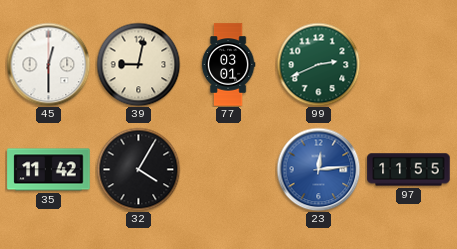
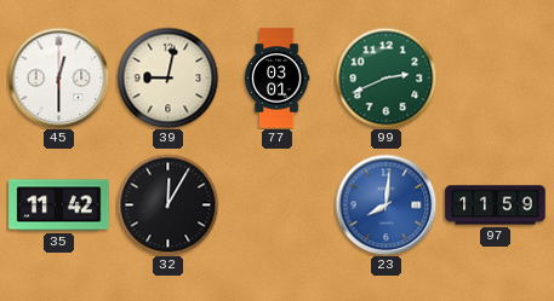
32: 4:05 -> 12:05 (167, 204)
23: 12:14 -> 8:01 (385, 204)
97: 11:55 -> 11:59 (496, 206)
